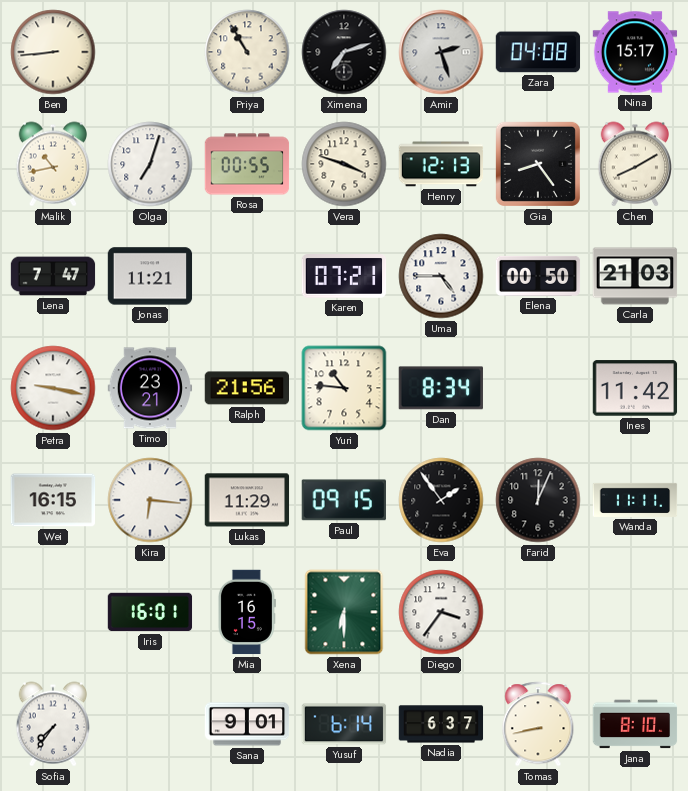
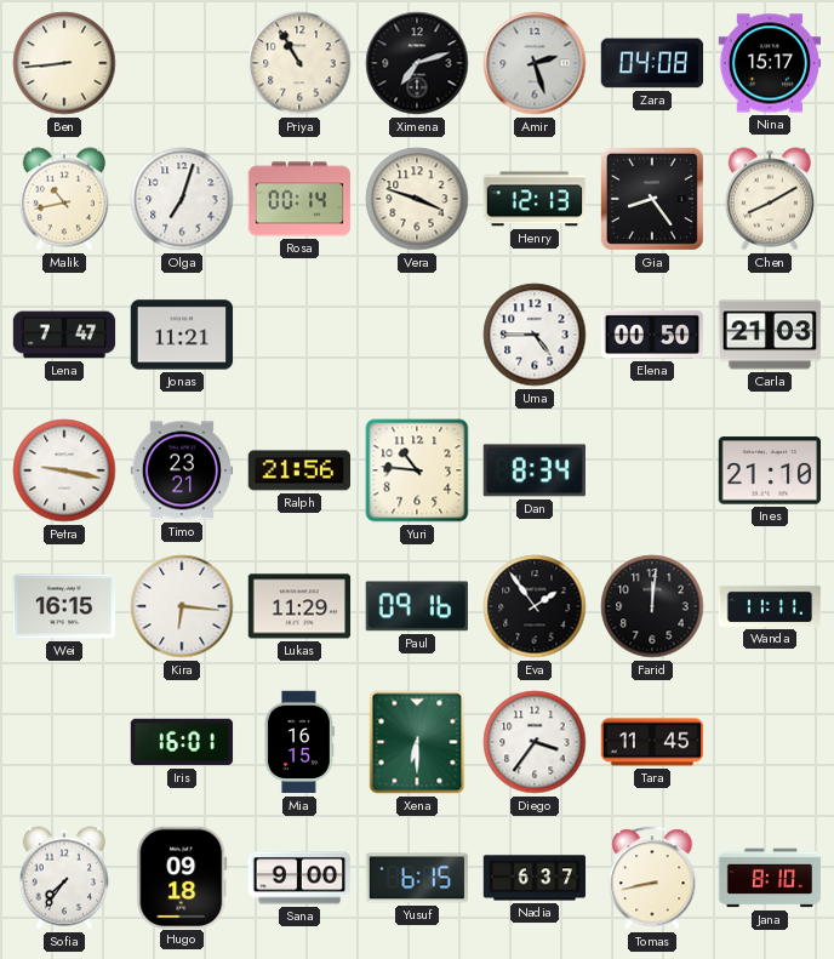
Rosa: 00:55 -> 00:14 (299, 199)
Karen: 07:21 -> none (344, 276)
Ines: 11:42 -> 21:10 (770, 470)
Paul: 09:15 -> 09:16 (417, 606)
Farid: 12:04 -> 12:01 (652, 606)
Tara: none -> 11:45 (652, 742)
Hugo: none -> 09:18 (182, 877)
Sana: 9:01 -> 9:00 (299, 878)
Yusuf: 6:14 -> 6:15 (417, 878)
